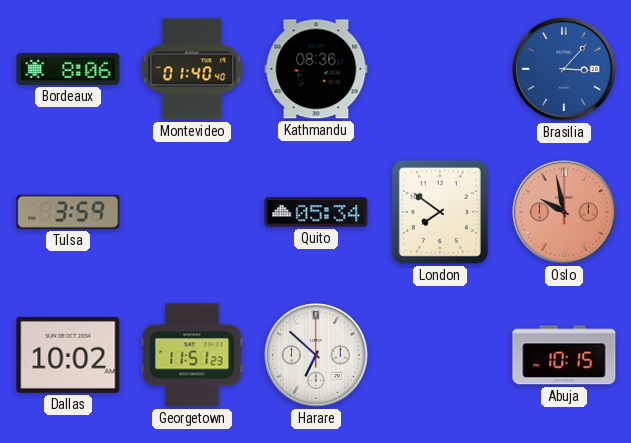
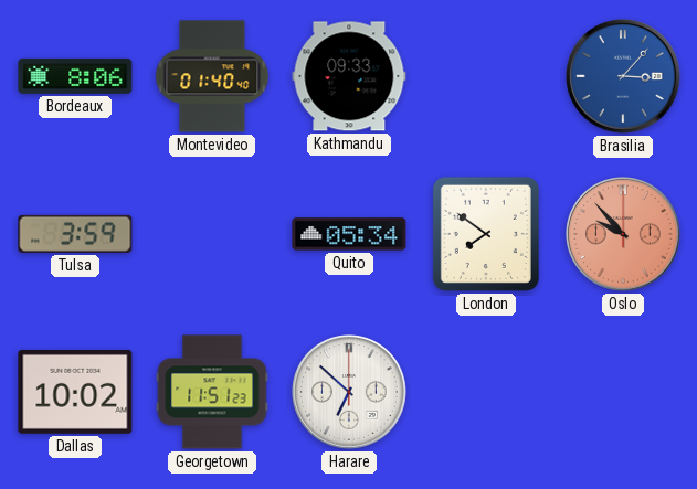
Kathmandu: 08:36 -> 09:33 (349, 76)
Oslo: 9:58 -> 9:53 (623, 234)
Abuja: 10:15 -> none (564, 355)
